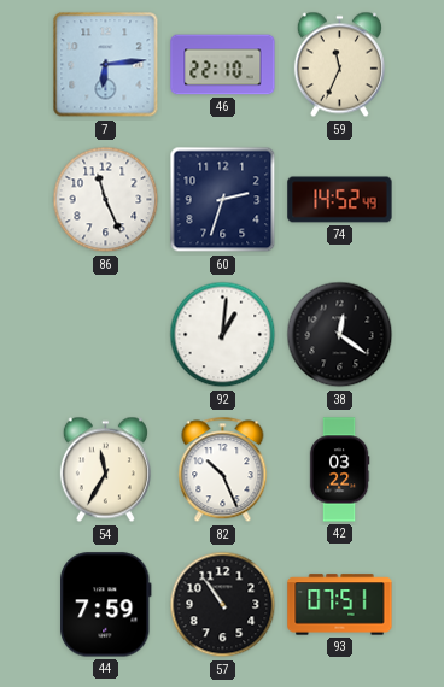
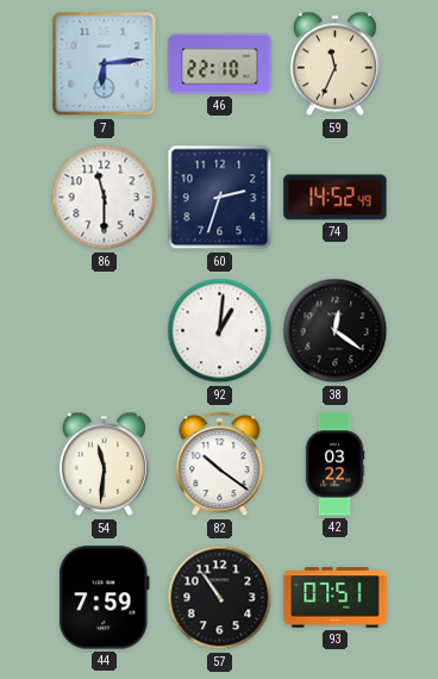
86: 11:26 -> 11:30 (105, 198)
54: 11:35 -> 11:31 (104, 465)
82: 10:26 -> 10:21 (220, 465)
